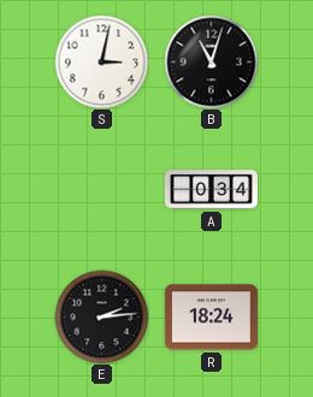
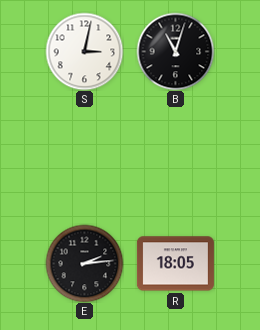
A: 0:34 -> none (211, 190)
R: 18:24 -> 18:05 (175, 264)
